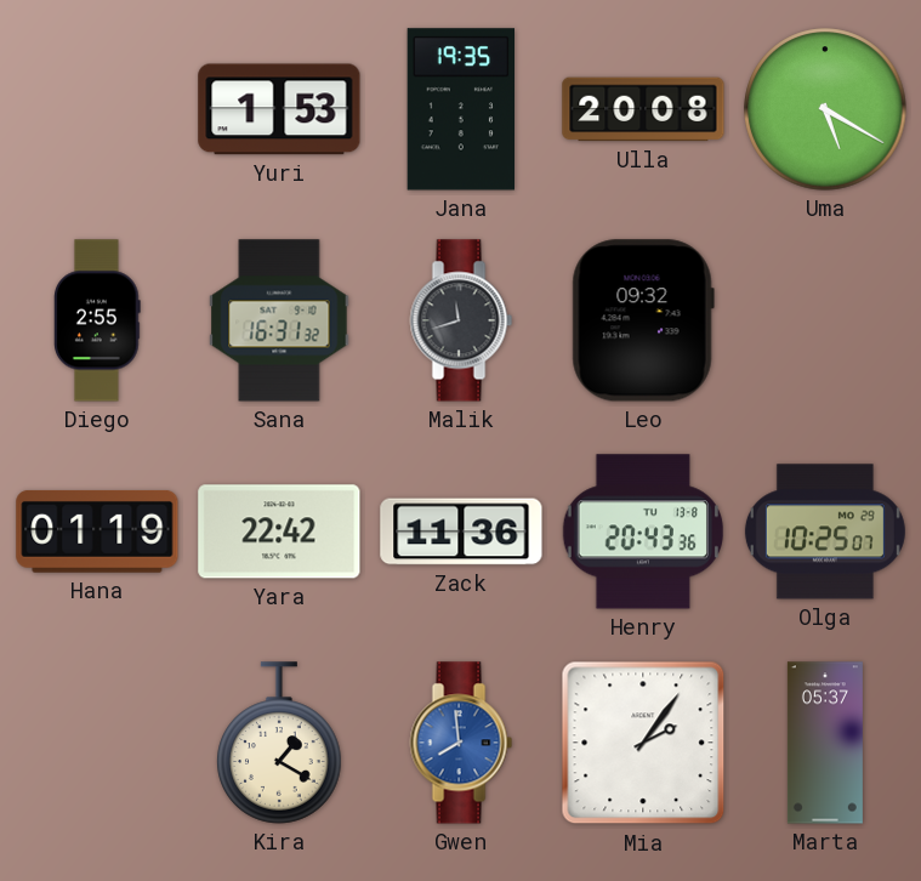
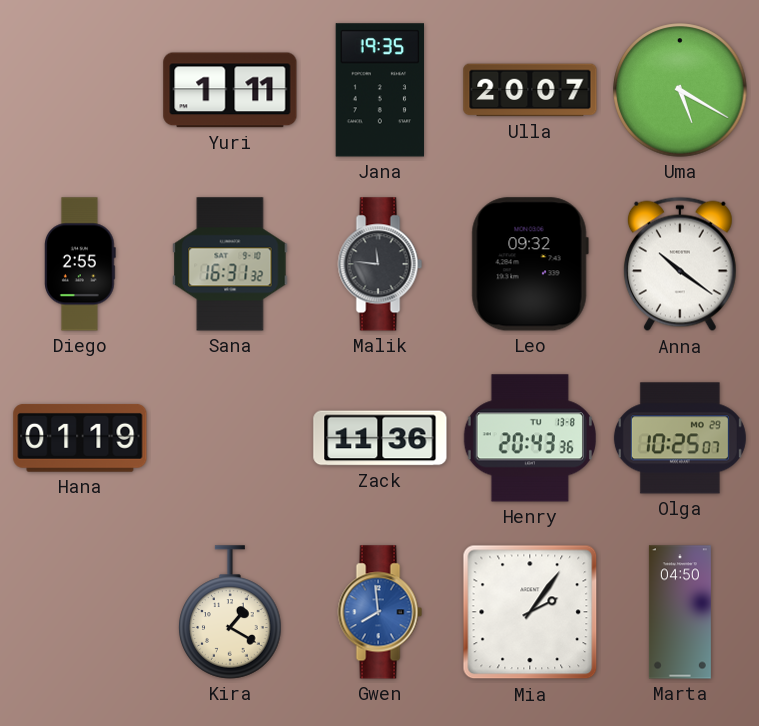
Yuri: 1:53 -> 1:11 (230, 90)
Ulla: 20:08 -> 20:07 (530, 90)
Malik: 11:42 -> 11:46 (380, 264)
Anna: none -> 10:21 (680, 264)
Yara: 22:42 -> none (279, 532)
Marta: 05:37 -> 04:50 (680, 612)
